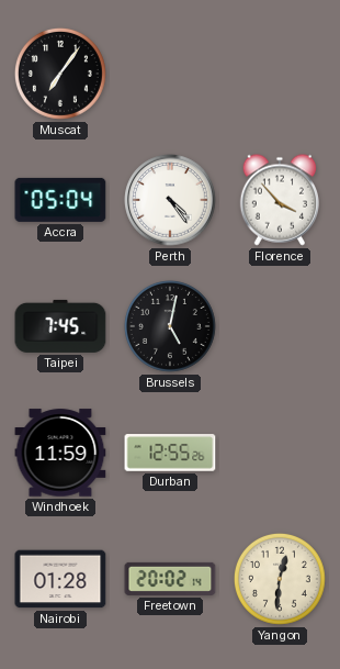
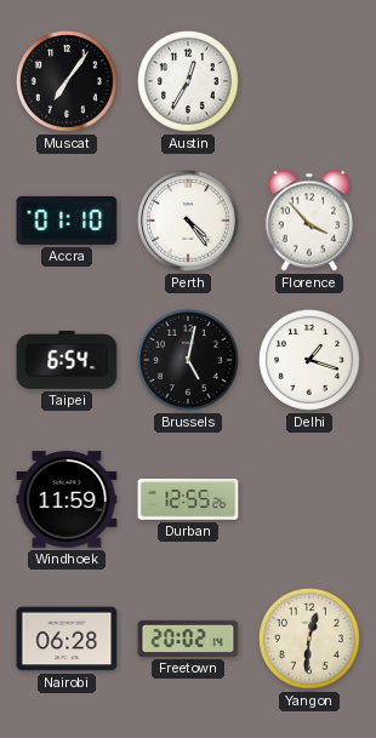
Austin: none -> 12:35 (188, 81)
Accra: 05:04 -> 01:10 (67, 221)
Taipei: 7:45 -> 6:54 (67, 360)
Delhi: none -> 1:18 (309, 360)
Nairobi: 01:28 -> 06:28 (67, 639)
